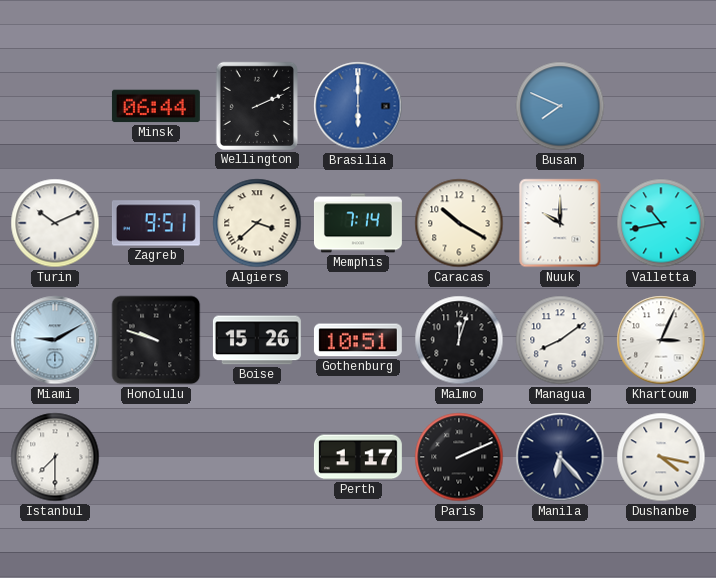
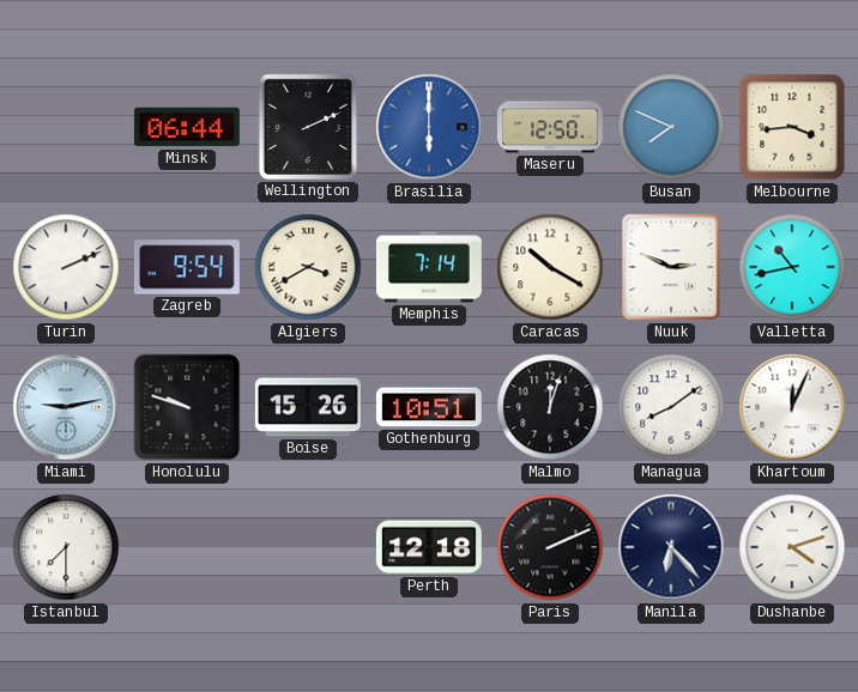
Maseru: none -> 12:50 (550, 127)
Melbourne: none -> 3:44 (792, 127)
Turin: 10:11 -> 2:11 (66, 267)
Zagreb: 9:51 -> 9:54 (187, 267)
Algiers: 3:38 -> 3:40 (308, 267)
Nuuk: 10:00 -> 2:49 (671, 267)
Miami: 9:10 -> 9:13 (66, 407)
Khartoum: 3:04 -> 12:04 (792, 407)
Perth: 1:17 -> 12:18 (429, 547)
Dushanbe: 4:17 -> 4:12 (792, 547)
